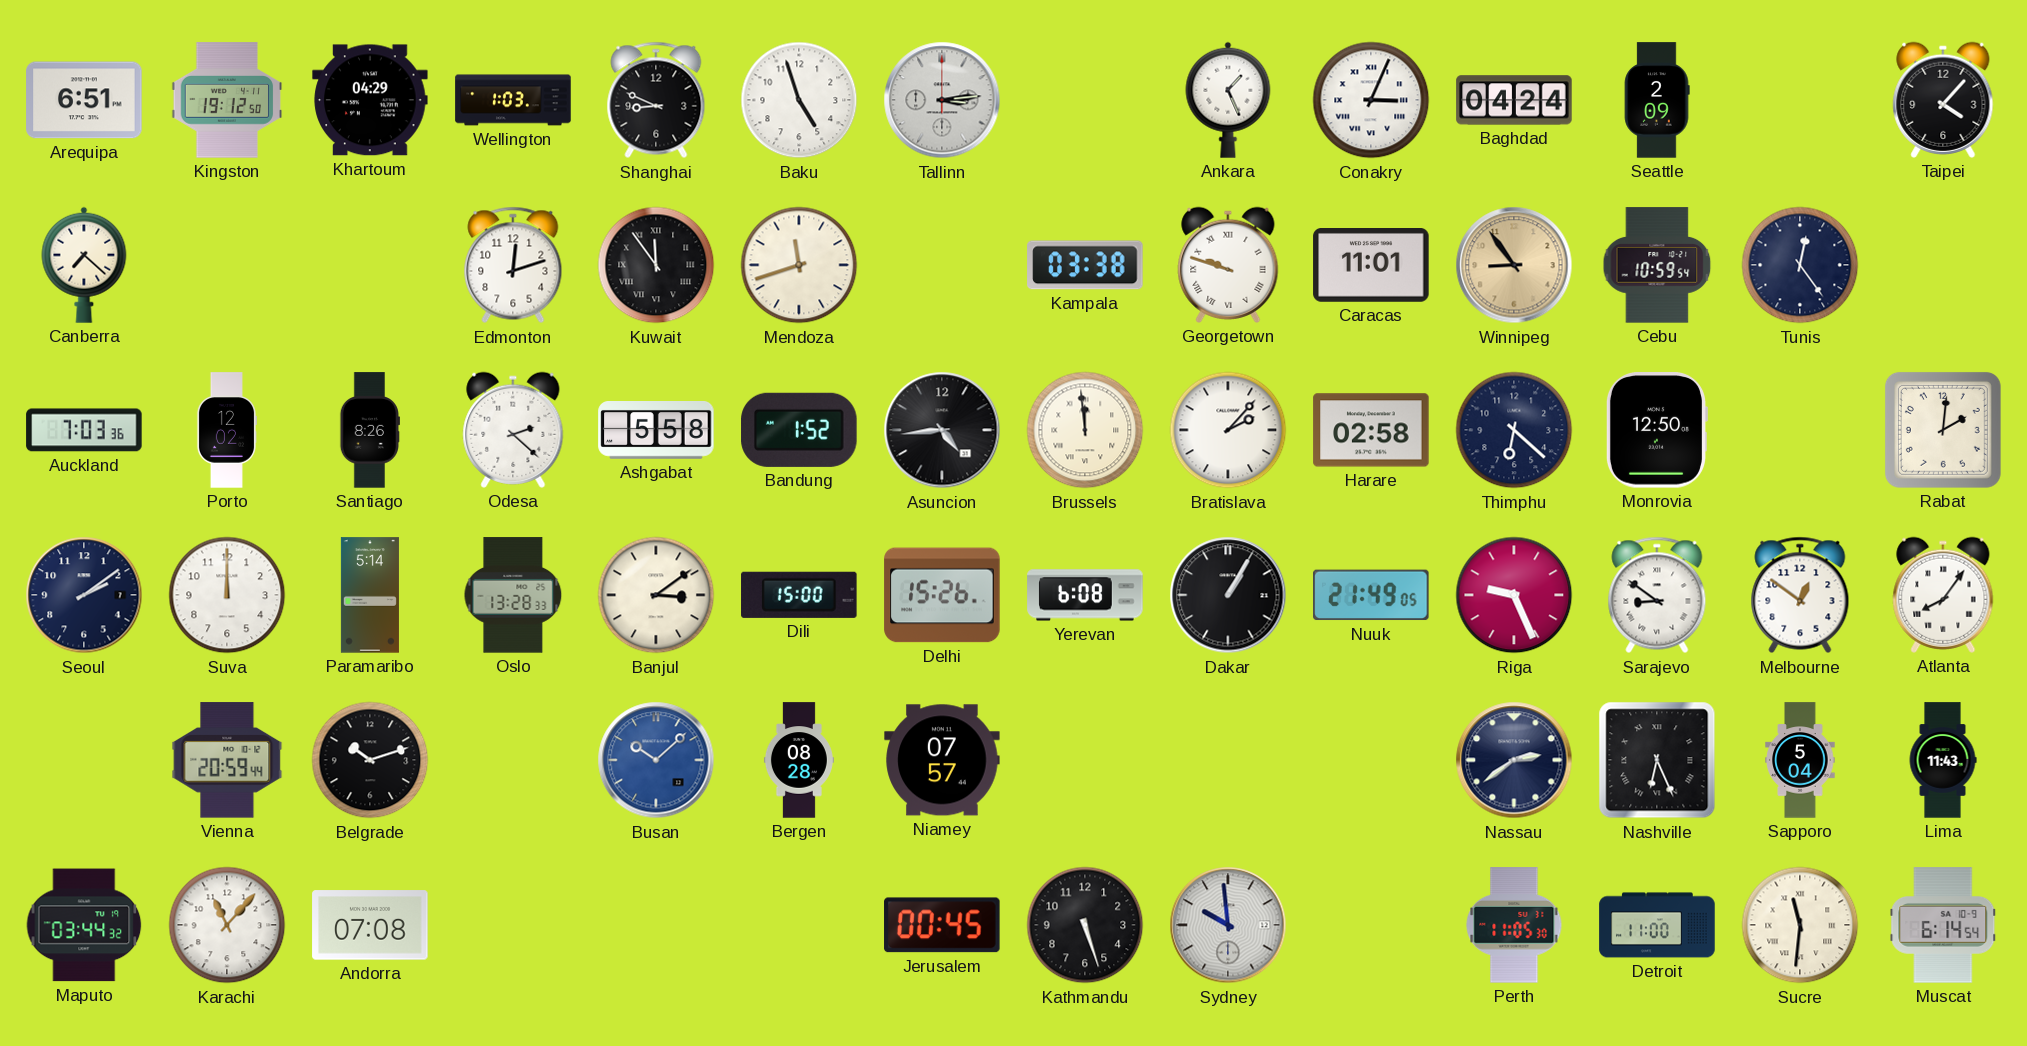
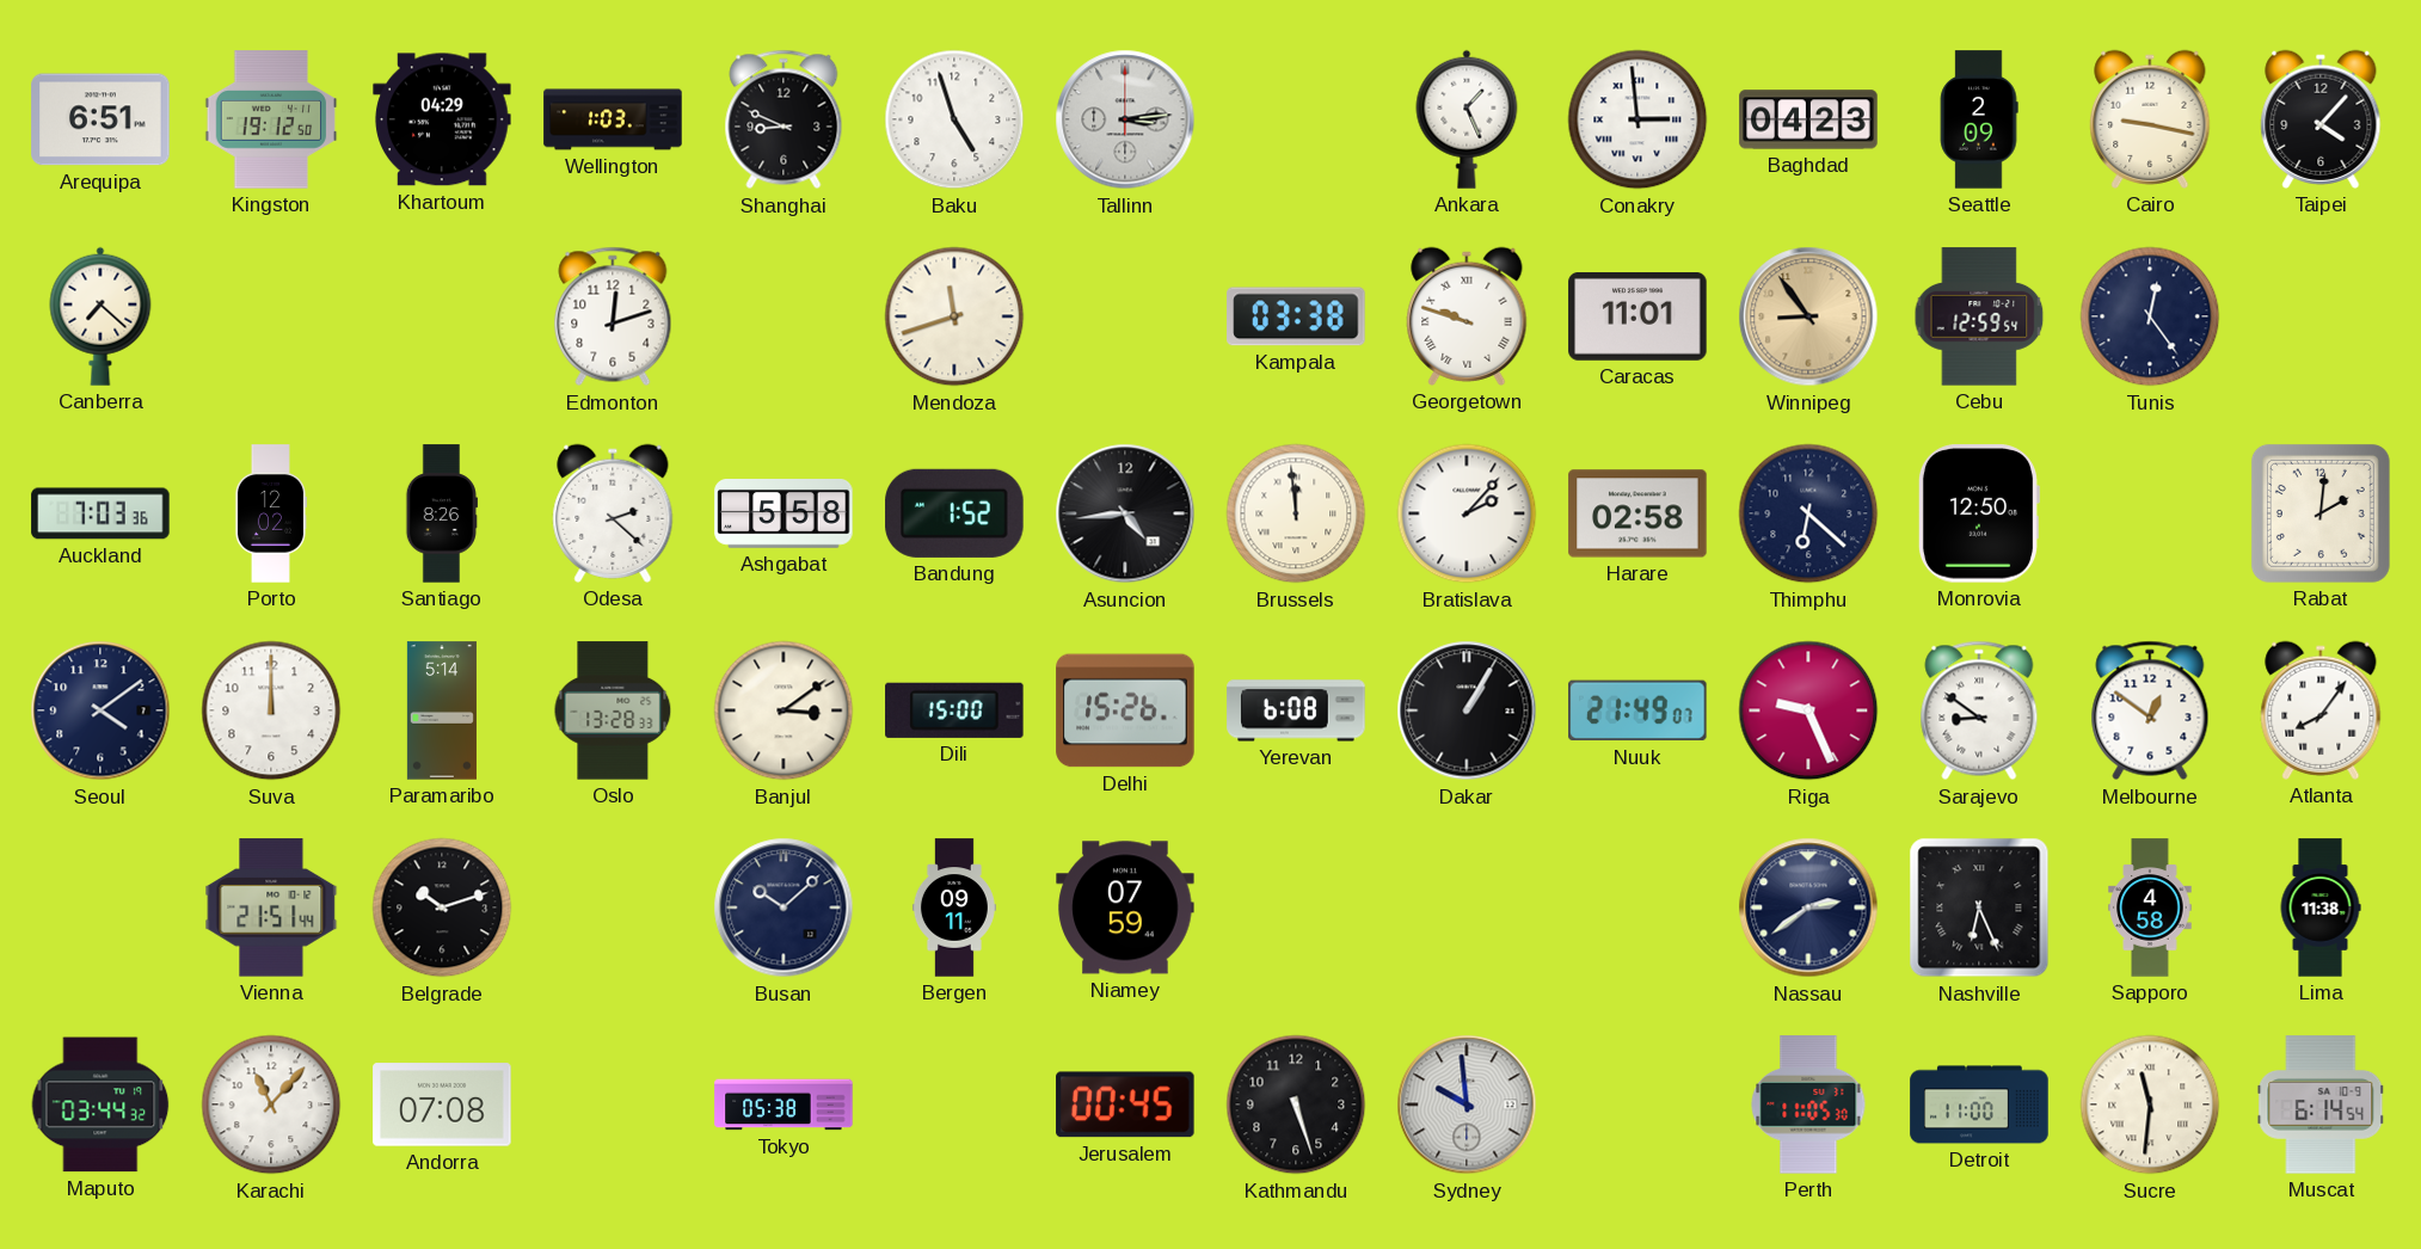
Conakry: 3:04 -> 2:59 (1637, 119)
Baghdad: 04:24 -> 04:23 (1808, 119)
Cairo: none -> 9:17 (2150, 119)
Kuwait: 11:54 -> none (656, 265)
Cebu: 10:59 -> 12:59 (1979, 316)
Seoul: 2:09 -> 4:09 (100, 710)
Nuuk: 21:49:05 -> 21:49:07 (1637, 710)
Vienna: 20:59 -> 21:51 (271, 907)
Busan dial: blue -> navy (784, 907)
Bergen: 08:28 -> 09:11 (954, 907)
Niamey: 07:57 -> 07:59 (1125, 907)
Sapporo: 5:04 -> 4:58 (2150, 907)
Lima: 11:43 -> 11:38 (2321, 907)
Tokyo: none -> 05:38 (784, 1105)
